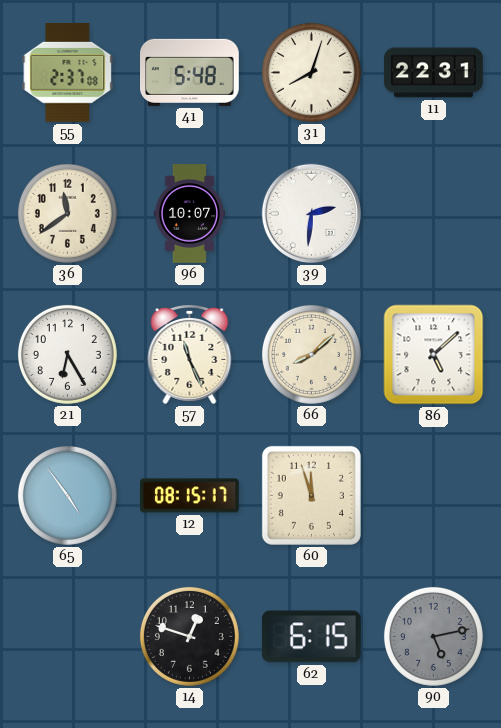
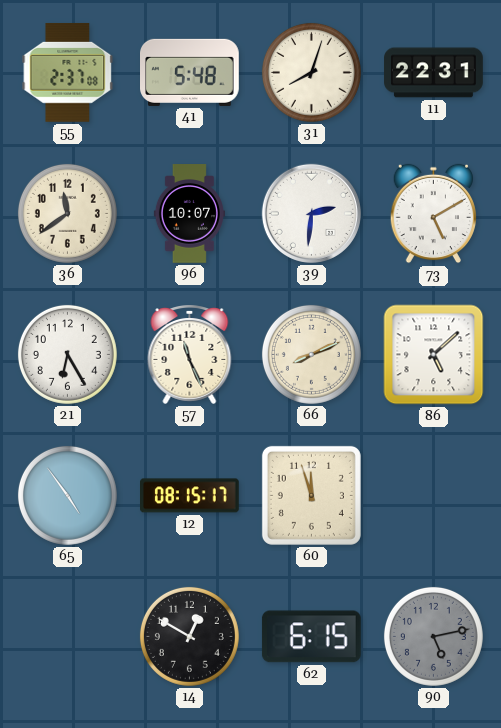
73: none -> 5:10 (433, 214)
66: 8:08 -> 8:11 (311, 354)
14: 12:48 -> 12:50 (189, 636)
